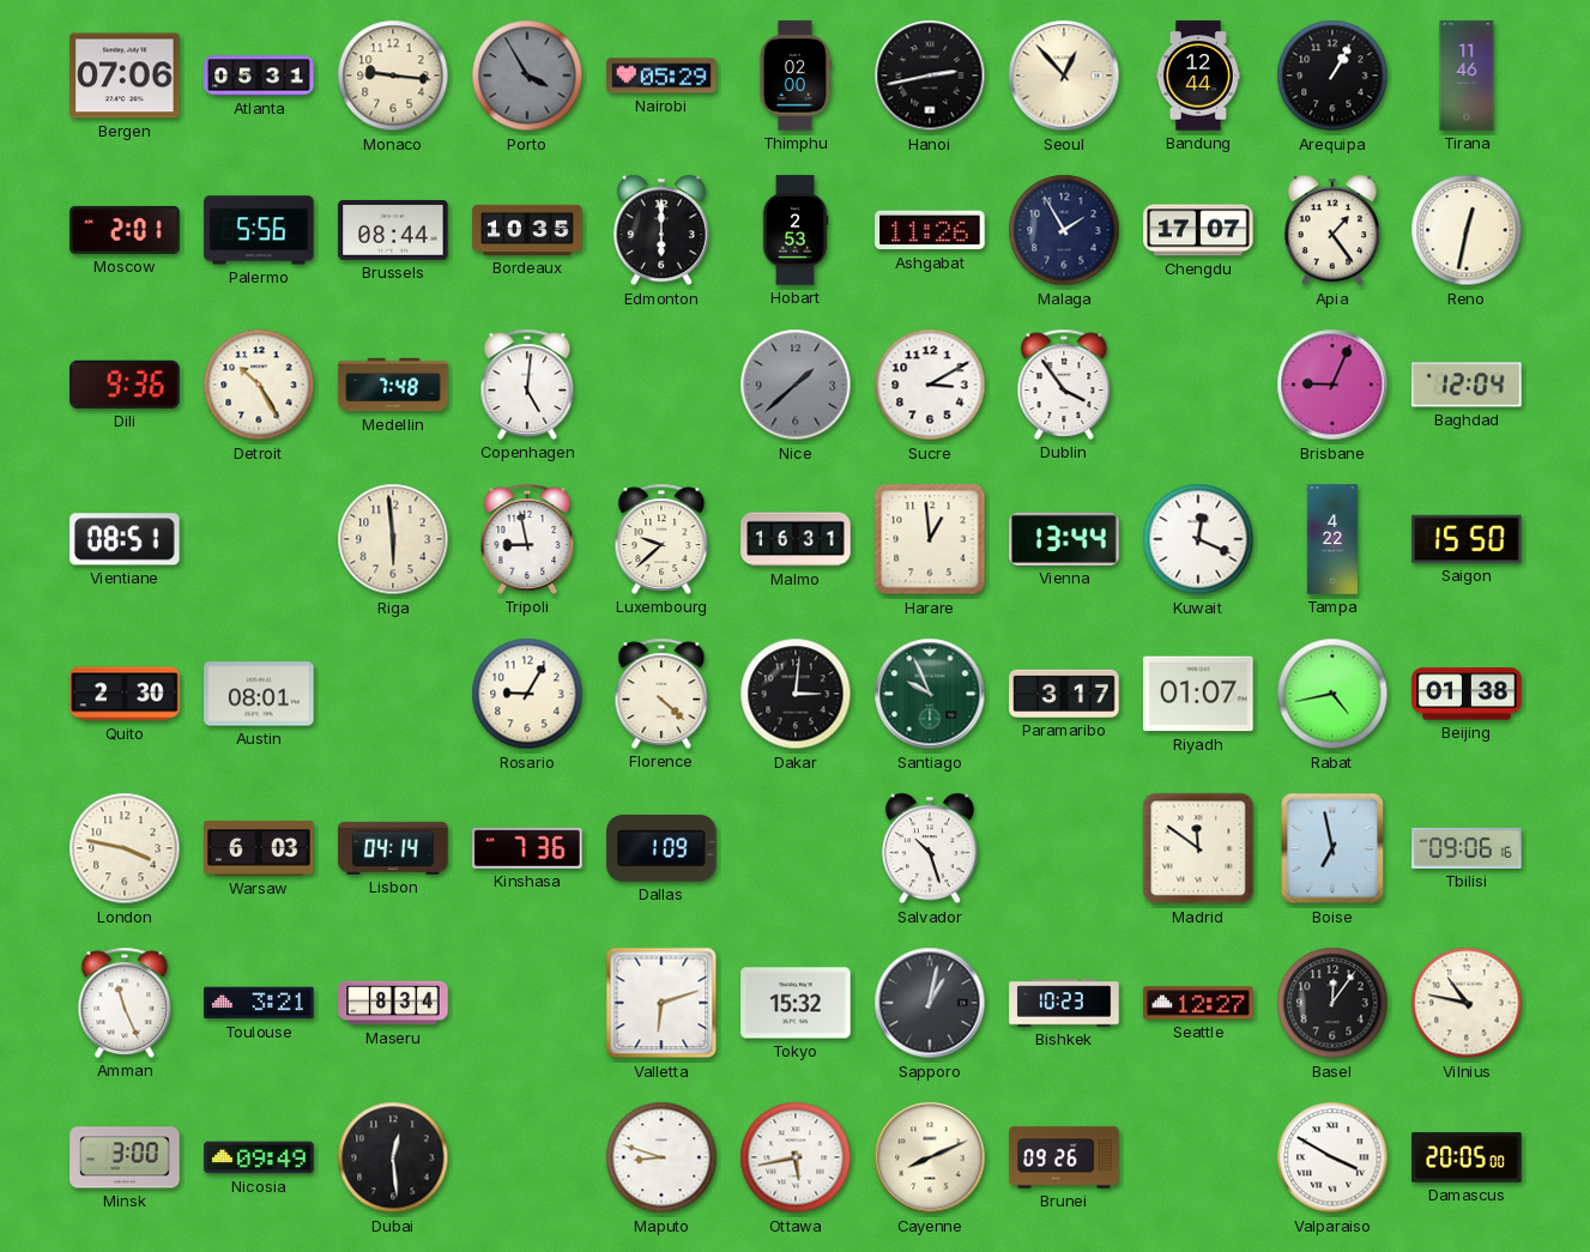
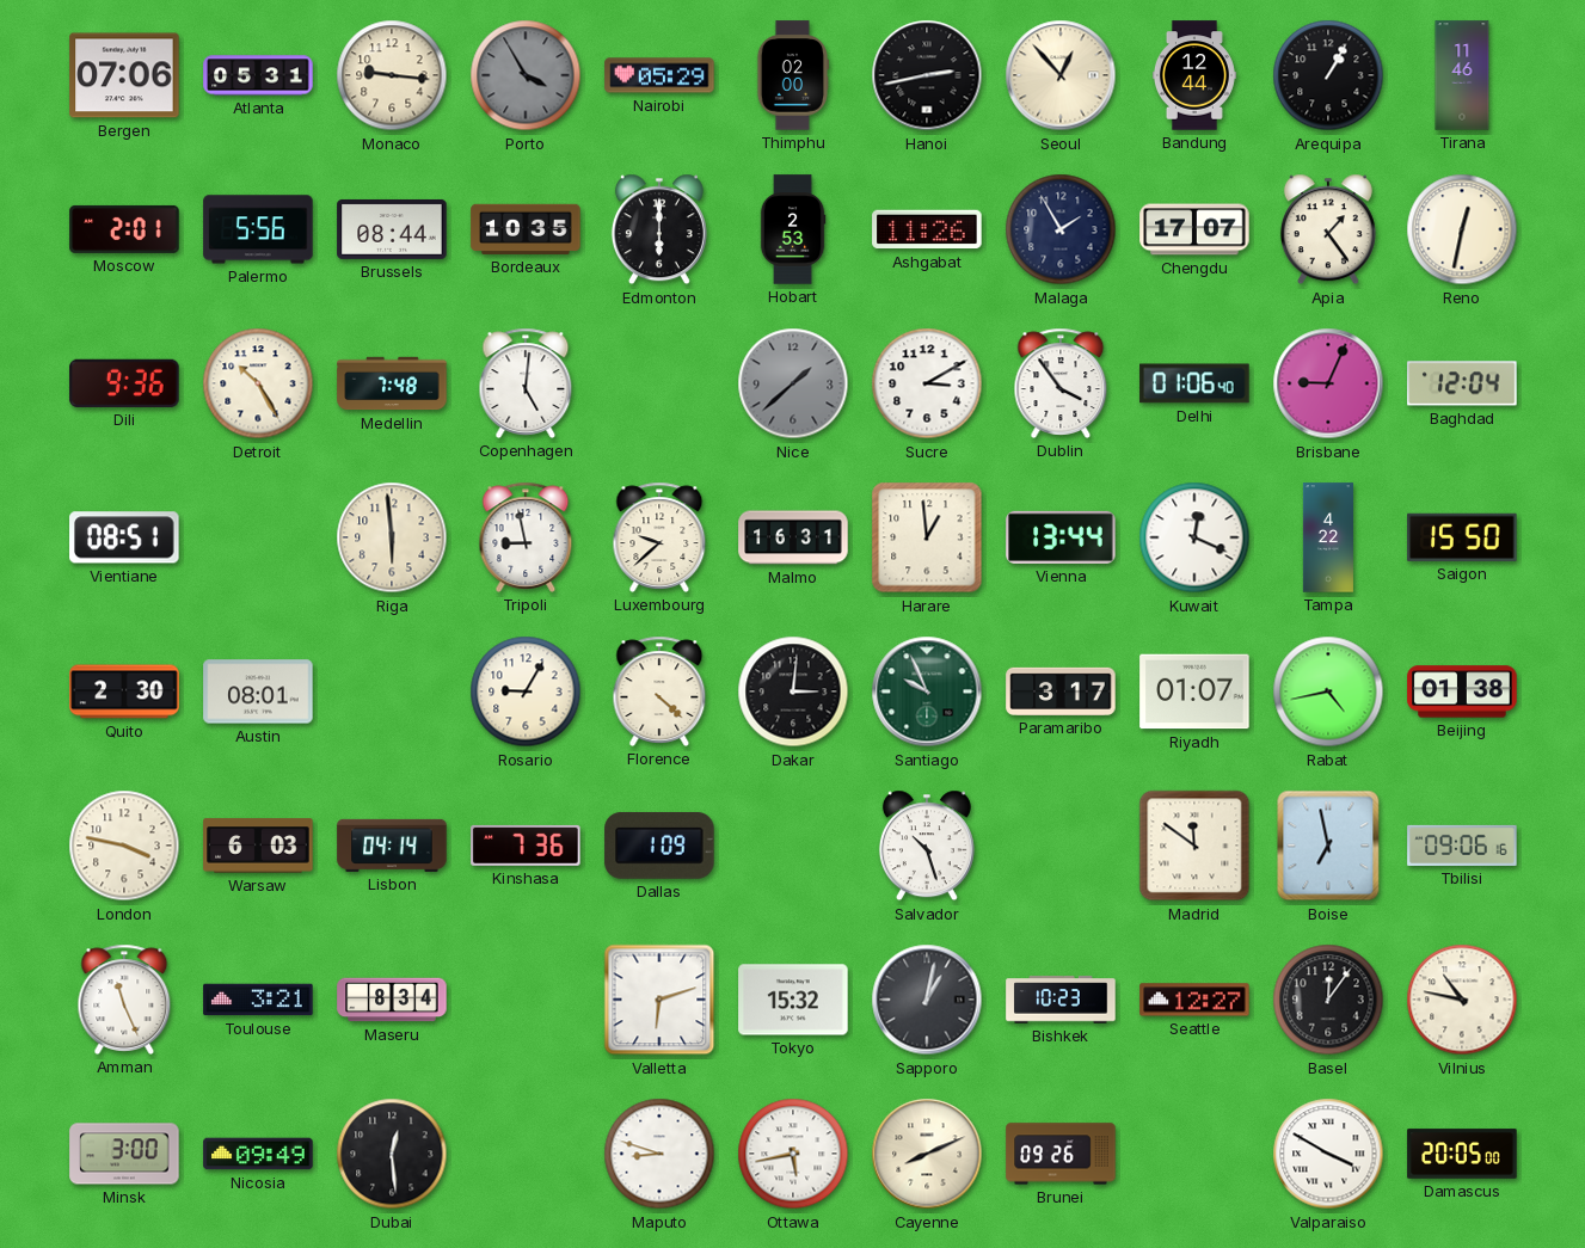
Delhi: none -> 01:06 (1194, 383)
